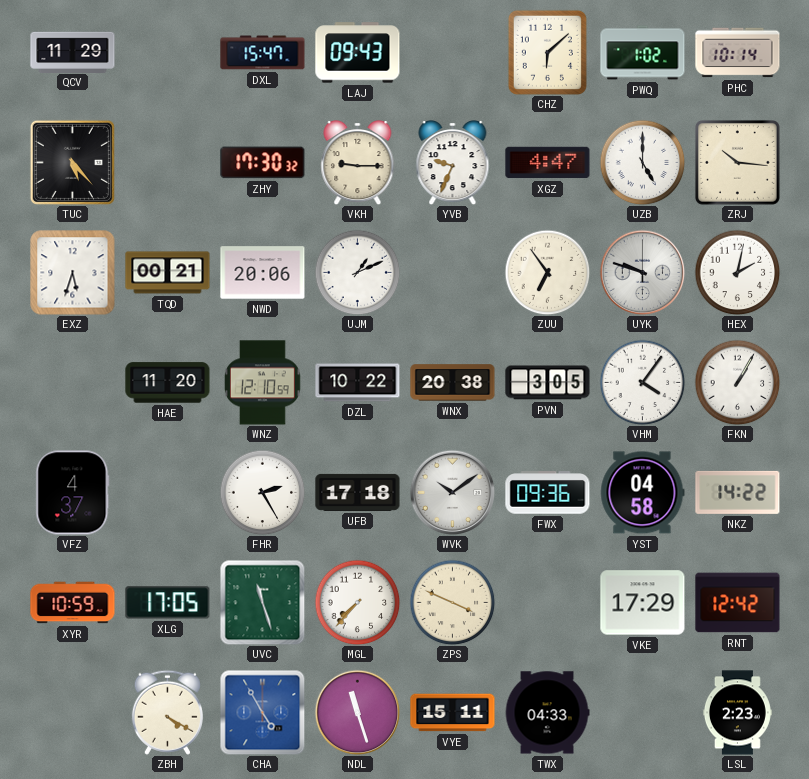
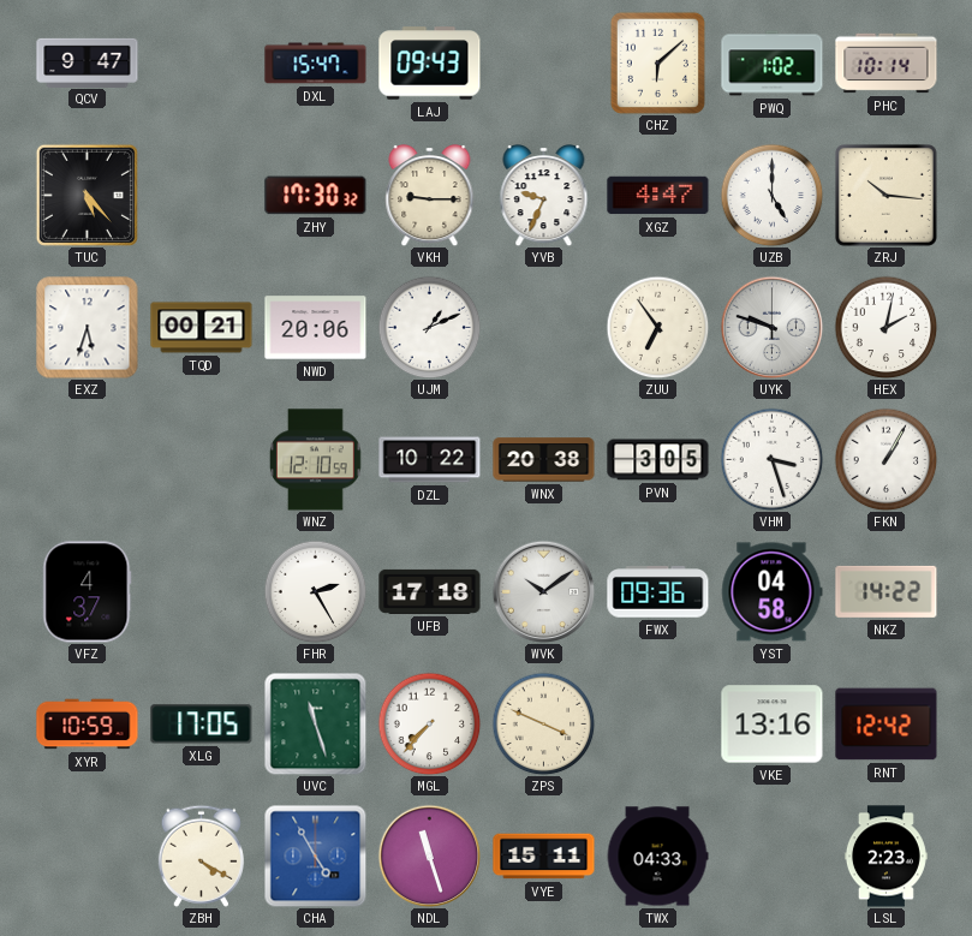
QCV: 11:29 -> 9:47 (88, 62)
HAE: 11:20 -> none (168, 383)
VHM: 4:06 -> 3:27 (771, 459)
VKE: 17:29 -> 13:16 (773, 725)
